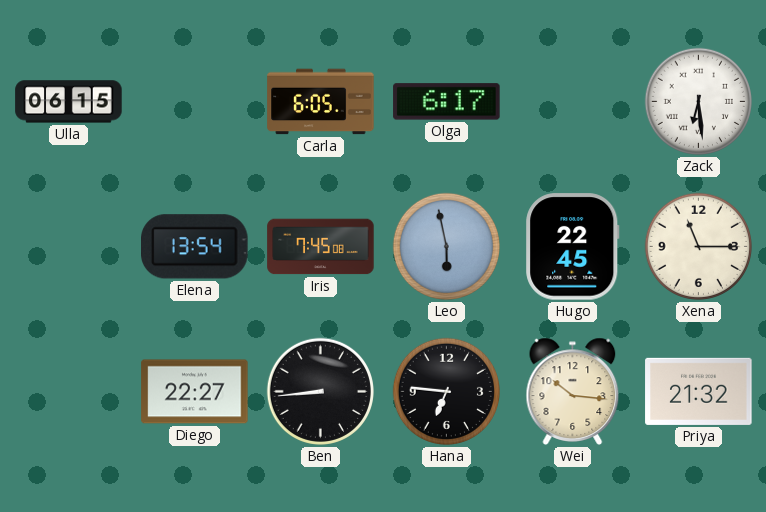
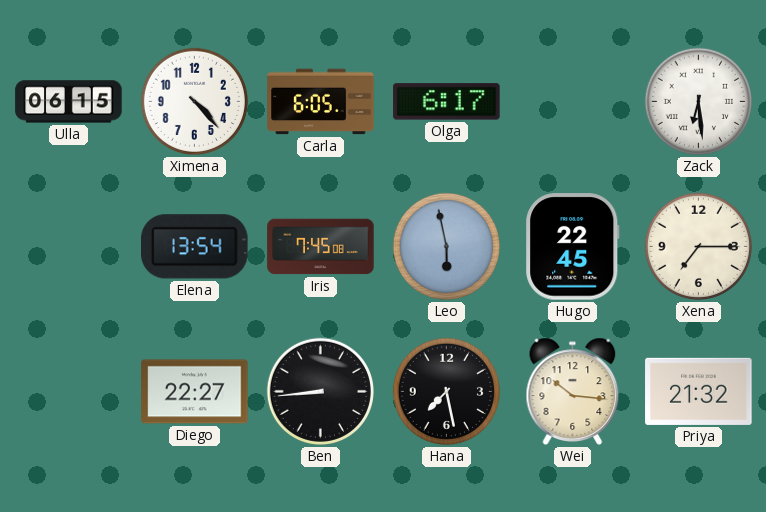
Ximena: none -> 4:23 (194, 101)
Xena: 11:15 -> 7:15 (698, 246)
Hana: 6:46 -> 7:28 (446, 391)
